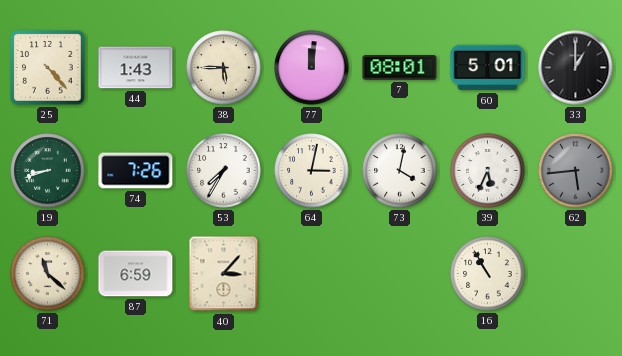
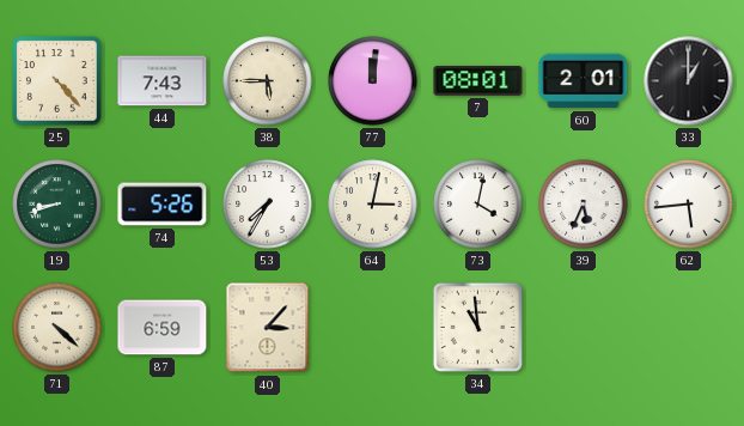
44: 1:43 -> 7:43 (163, 81)
60: 5:01 -> 2:01 (584, 81)
74: 7:26 -> 5:26 (163, 205)
62 dial: grey -> white (689, 205)
71: 11:22 -> 4:22 (57, 328)
34: none -> 10:59 (477, 327)
16: 10:55 -> none (488, 274)
